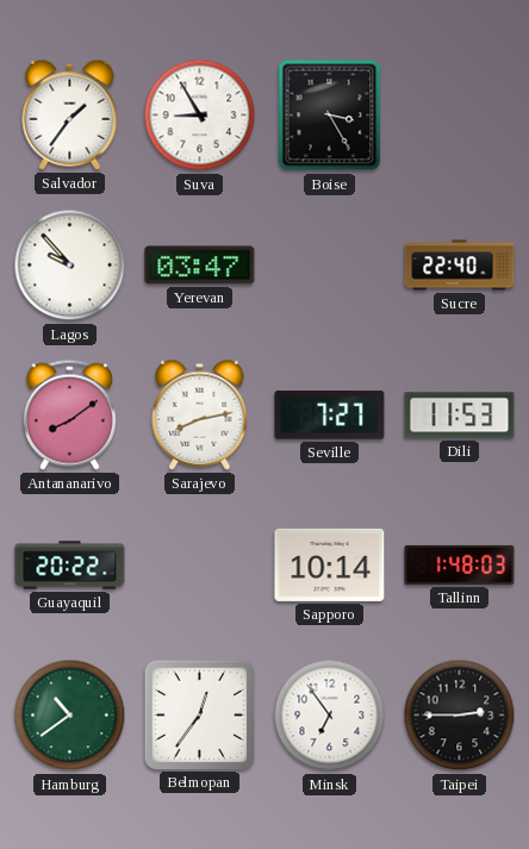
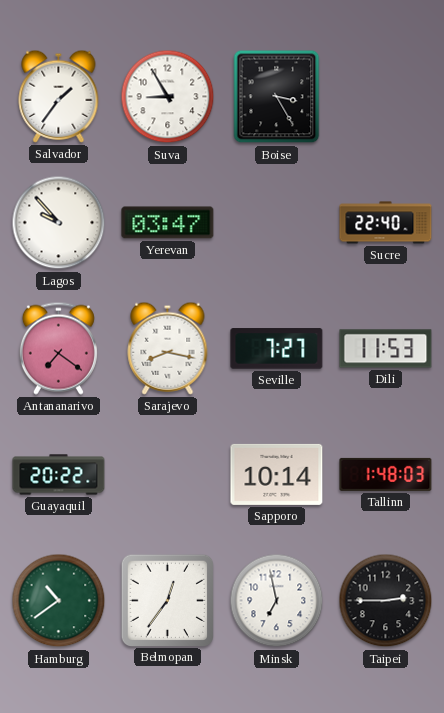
Antananarivo: 8:09 -> 7:21 (58, 348)
Sarajevo: 8:13 -> 8:17 (168, 348)
Minsk: 6:54 -> 6:58 (277, 601)
